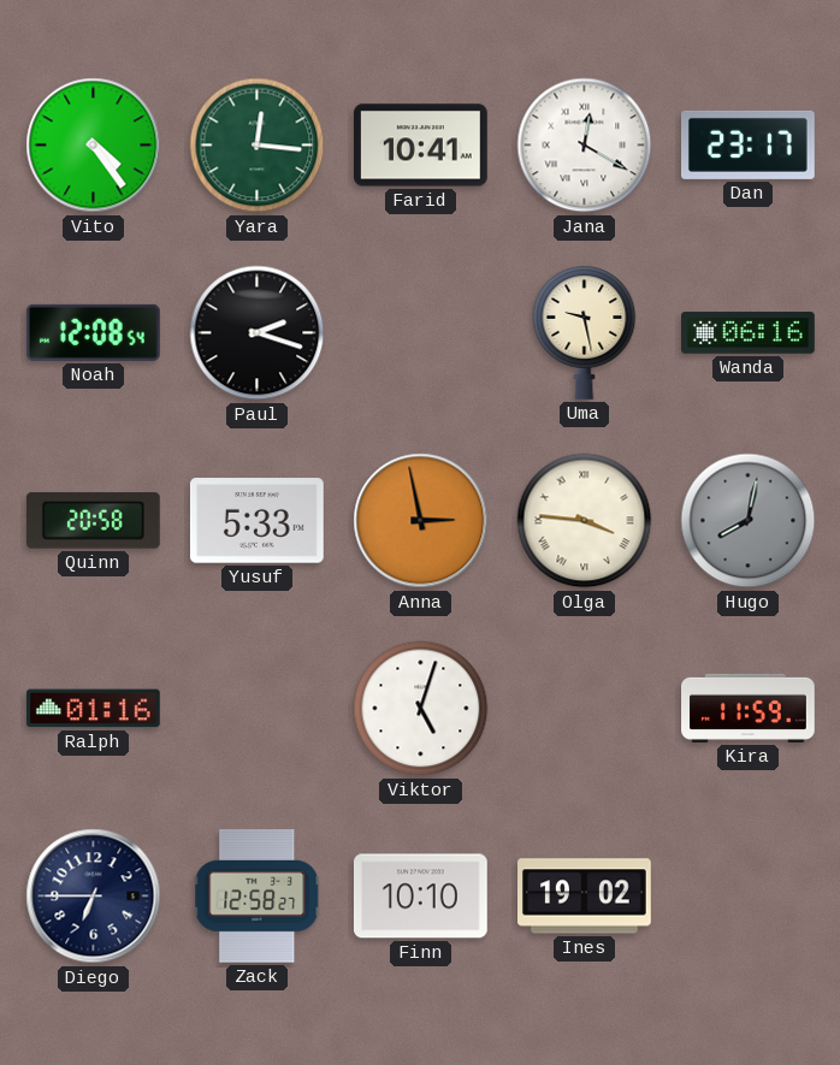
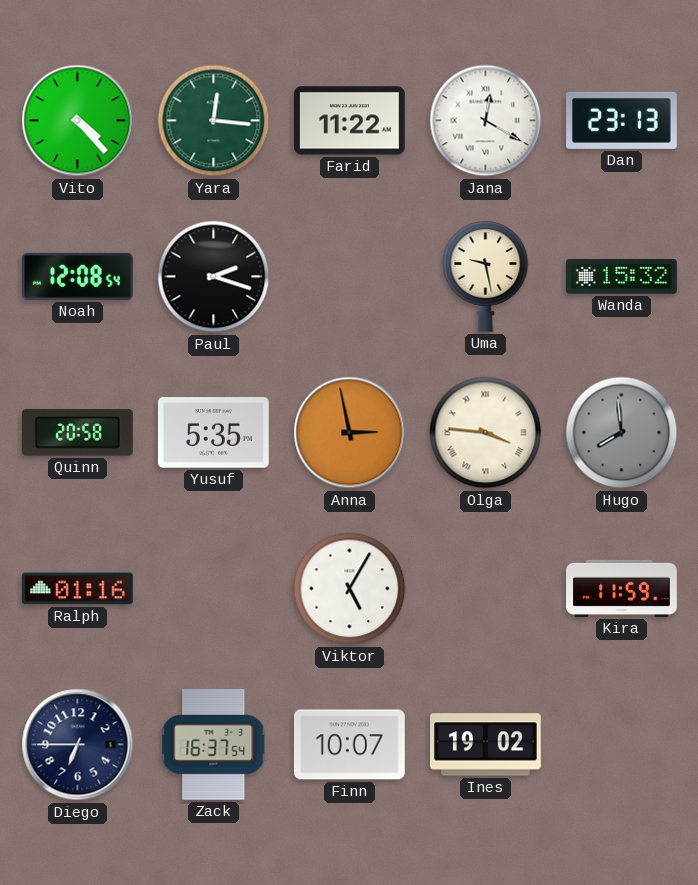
Vito: 4:24 -> 4:23 (78, 121)
Farid: 10:41 -> 11:22 (350, 121)
Dan: 23:17 -> 23:13 (622, 120)
Wanda: 06:16 -> 15:32 (622, 277)
Yusuf: 5:33 -> 5:35 (214, 433)
Hugo: 8:02 -> 7:59 (622, 433)
Viktor: 5:03 -> 5:05 (350, 589)
Zack: 12:58 -> 16:37 (214, 745)
Finn: 10:10 -> 10:07 (349, 745)
